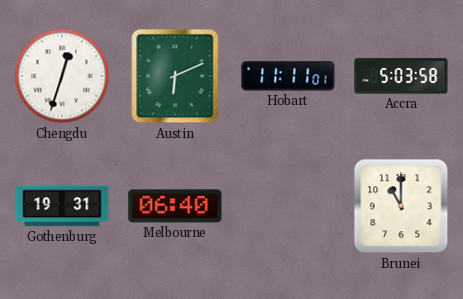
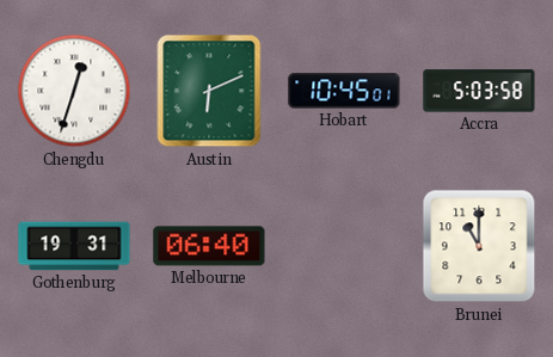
Hobart: 11:11 -> 10:45 (344, 91)
